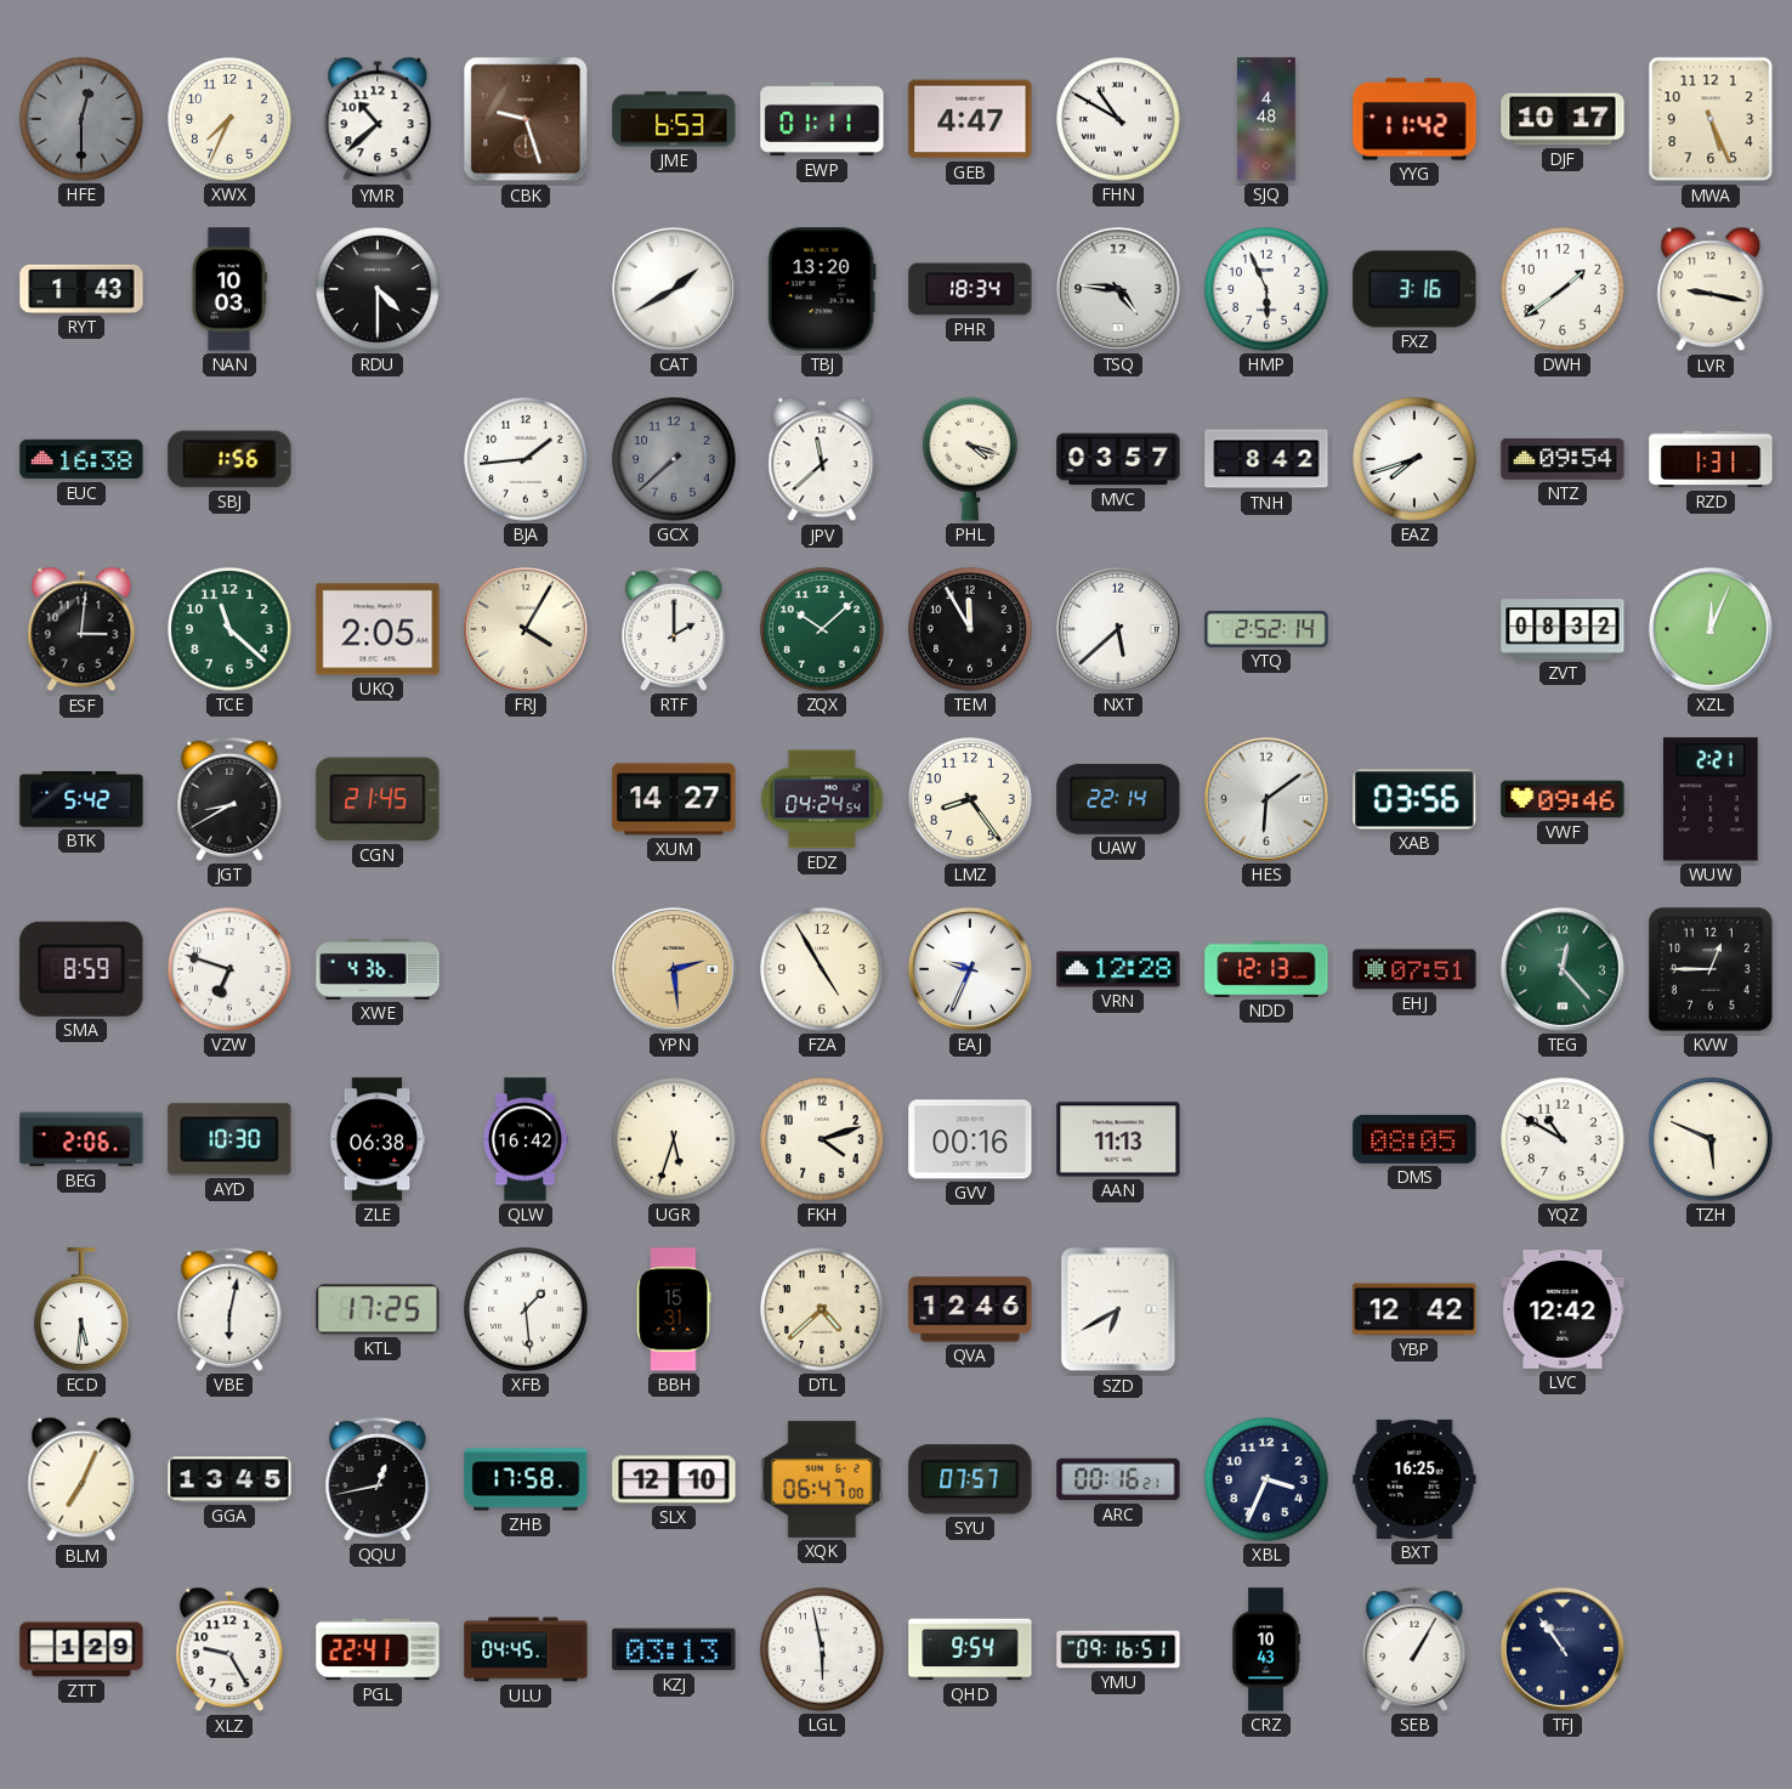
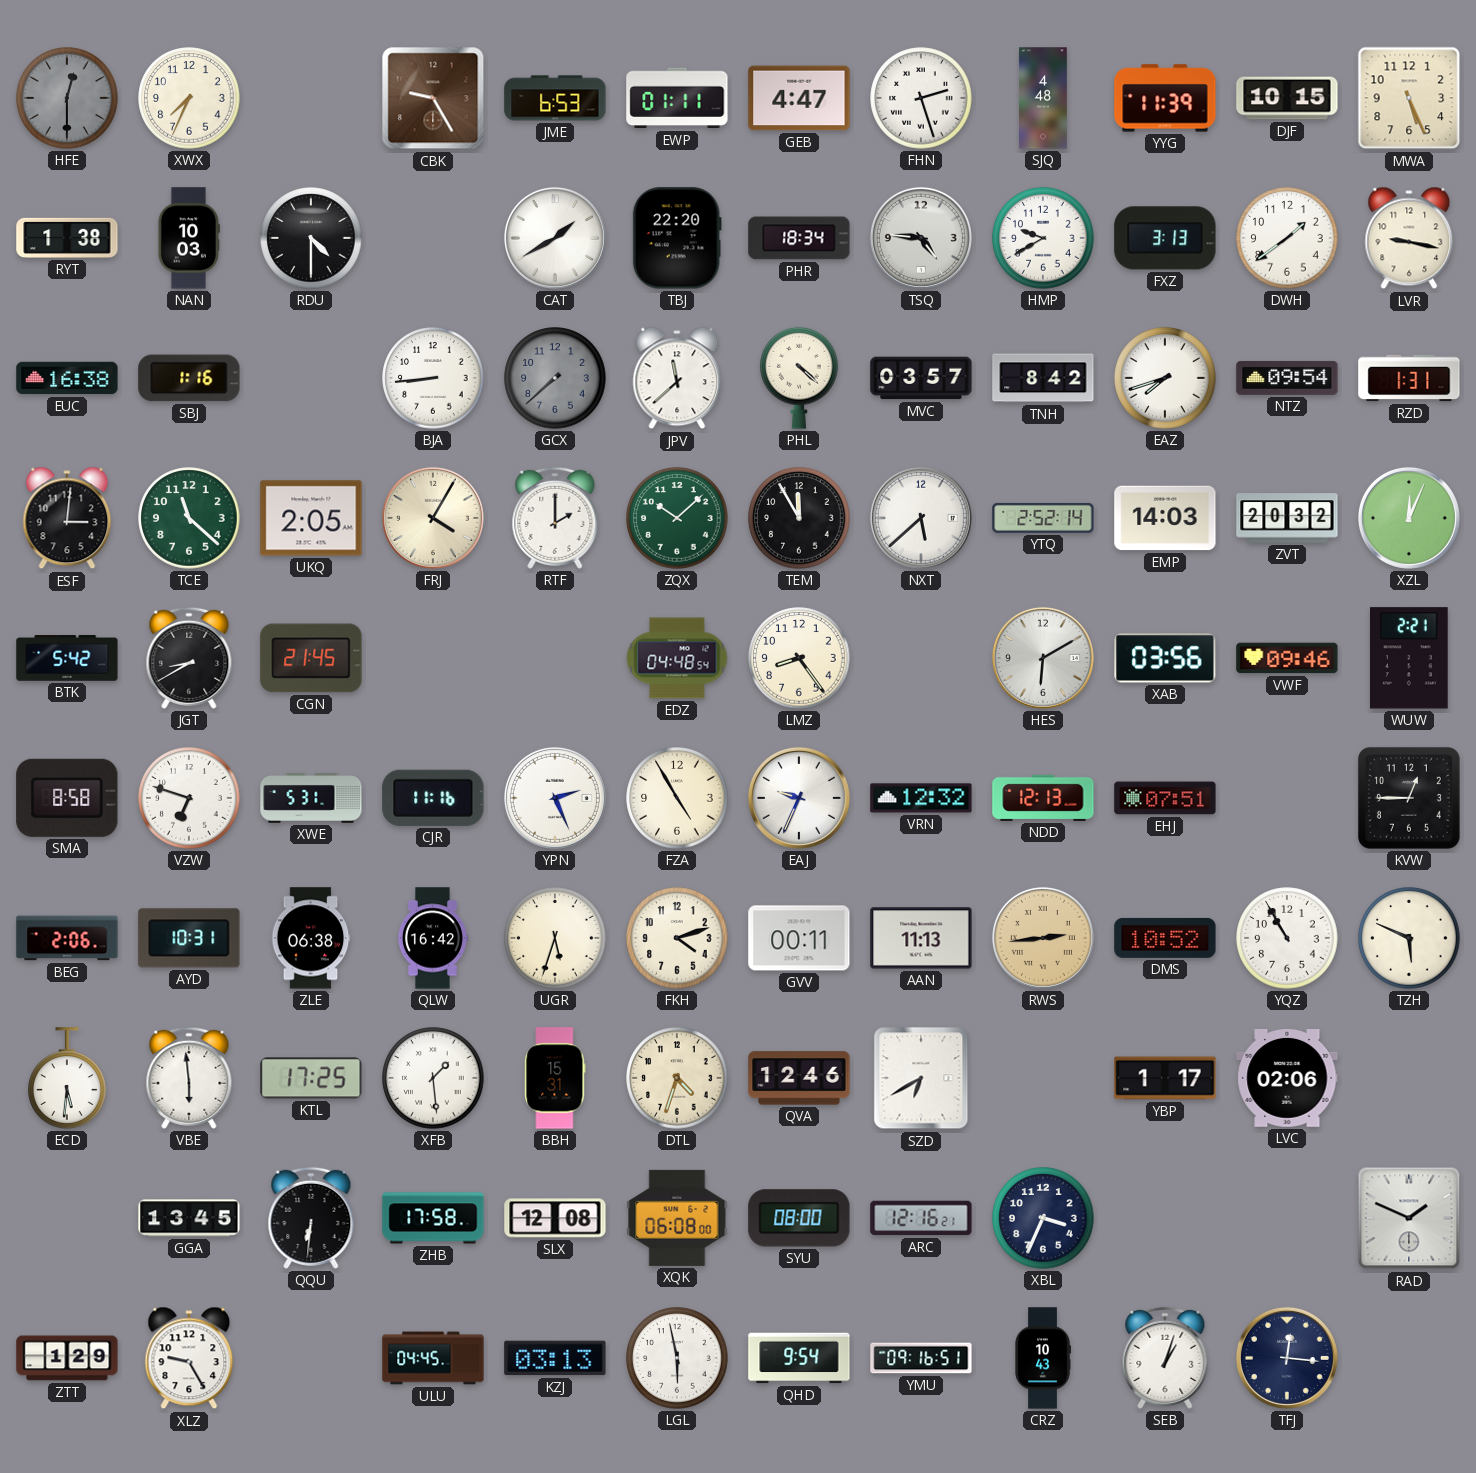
YMR: 10:38 -> none (378, 119)
CBK: 9:27 -> 9:25 (433, 98)
FHN: 10:50 -> 2:27 (921, 98)
YYG: 11:42 -> 11:39 (1165, 98)
DJF: 10:17 -> 10:15 (1287, 98)
RYT: 1:43 -> 1:38 (67, 238)
TBJ: 13:20 -> 22:20 (677, 238)
HMP: 5:56 -> 9:40 (1043, 238)
FXZ: 3:16 -> 3:13 (1165, 238)
SBJ: 1:56 -> 1:16 (189, 378)
BJA: 1:44 -> 8:44 (433, 378)
PHL: 4:18 -> 4:22 (799, 378)
EMP: none -> 14:03 (1165, 518)
ZVT: 08:32 -> 20:32 (1287, 518)
XUM: 14:27 -> none (674, 799)
EDZ: 04:24 -> 04:48 (677, 658)
UAW: 22:14 -> none (1118, 799)
HES: 6:09 -> 6:10 (1043, 658)
SMA: 8:59 -> 8:58 (67, 798)
XWE: 4:36 -> 5:31 (311, 799)
CJR: none -> 11:16 (433, 798)
YPN: 2:29 -> 2:26 (555, 798)
YPN dial: champagne -> white (555, 798)
VRN: 12:28 -> 12:32 (921, 798)
TEG: 12:23 -> none (1563, 969)
AYD: 10:30 -> 10:31 (189, 938)
GVV: 00:16 -> 00:11 (799, 938)
RWS: none -> 2:44 (1043, 938)
DMS: 08:05 -> 10:52 (1165, 938)
YQZ: 10:50 -> 10:55 (1287, 938)
VBE: 6:02 -> 5:59 (189, 1078)
DTL: 4:38 -> 4:33 (677, 1078)
YBP: 12:42 -> 1:17 (1165, 1078)
LVC: 12:42 -> 02:06 (1287, 1079)
BLM: 7:04 -> none (81, 1479)
QQU: 12:43 -> 6:31 (311, 1218)
SLX: 12:10 -> 12:08 (555, 1218)
XQK: 06:47 -> 06:08 (677, 1218)
SYU: 07:57 -> 08:00 (799, 1218)
ARC: 00:16 -> 12:16 (921, 1218)
BXT: 16:25 -> none (1414, 1479)
RAD: none -> 1:49 (1409, 1218)
PGL: 22:41 -> none (378, 1649)
SEB: 1:05 -> 1:03 (1165, 1358)
TFJ: 10:54 -> 12:16 (1287, 1358)
